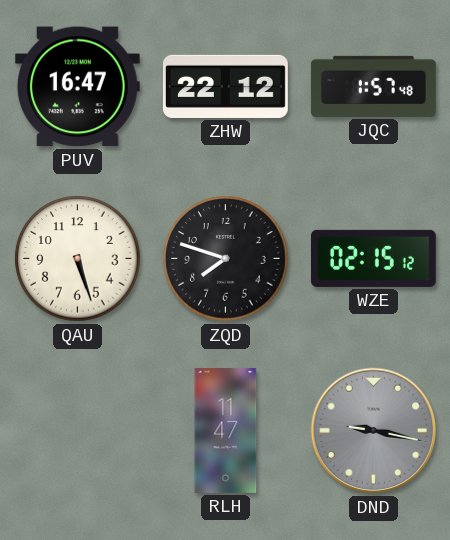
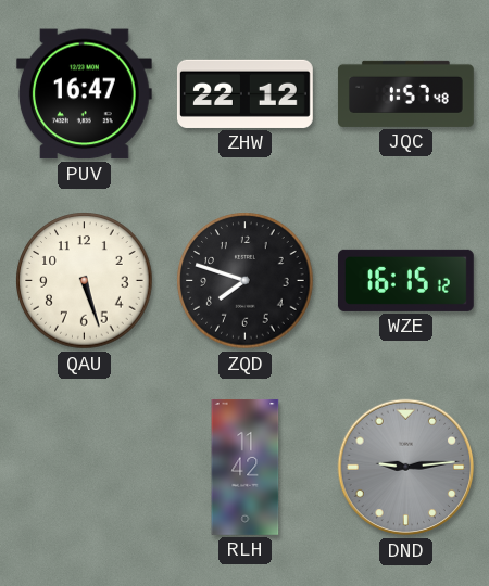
WZE: 02:15 -> 16:15 (405, 280)
RLH: 11:47 -> 11:42 (246, 468)
DND: 9:17 -> 9:14 (406, 468)
